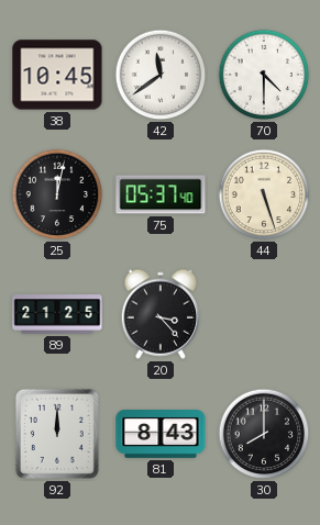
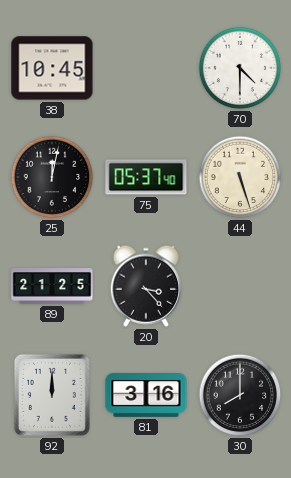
42: 11:39 -> none (161, 75)
81: 8:43 -> 3:16 (146, 396)
